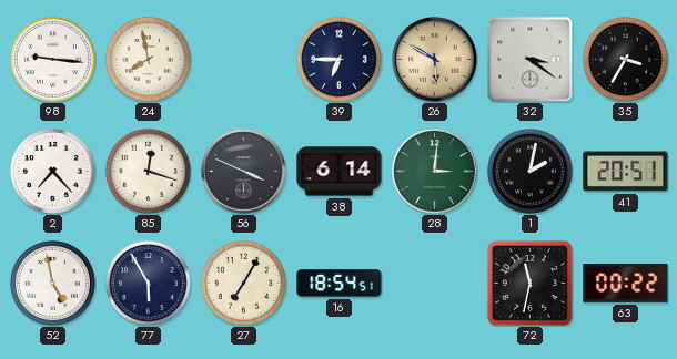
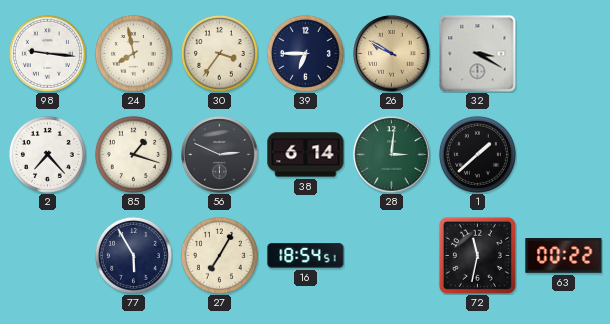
30: none -> 3:36 (219, 53)
26: 5:50 -> 9:50 (392, 54)
32: 3:21 -> 3:20 (478, 54)
35: 3:35 -> none (625, 59)
85: 12:18 -> 1:18 (133, 154)
56: 3:49 -> 2:49 (220, 155)
1: 2:02 -> 1:38 (477, 154)
41: 20:51 -> none (626, 172)
52: 4:58 -> none (52, 283)
